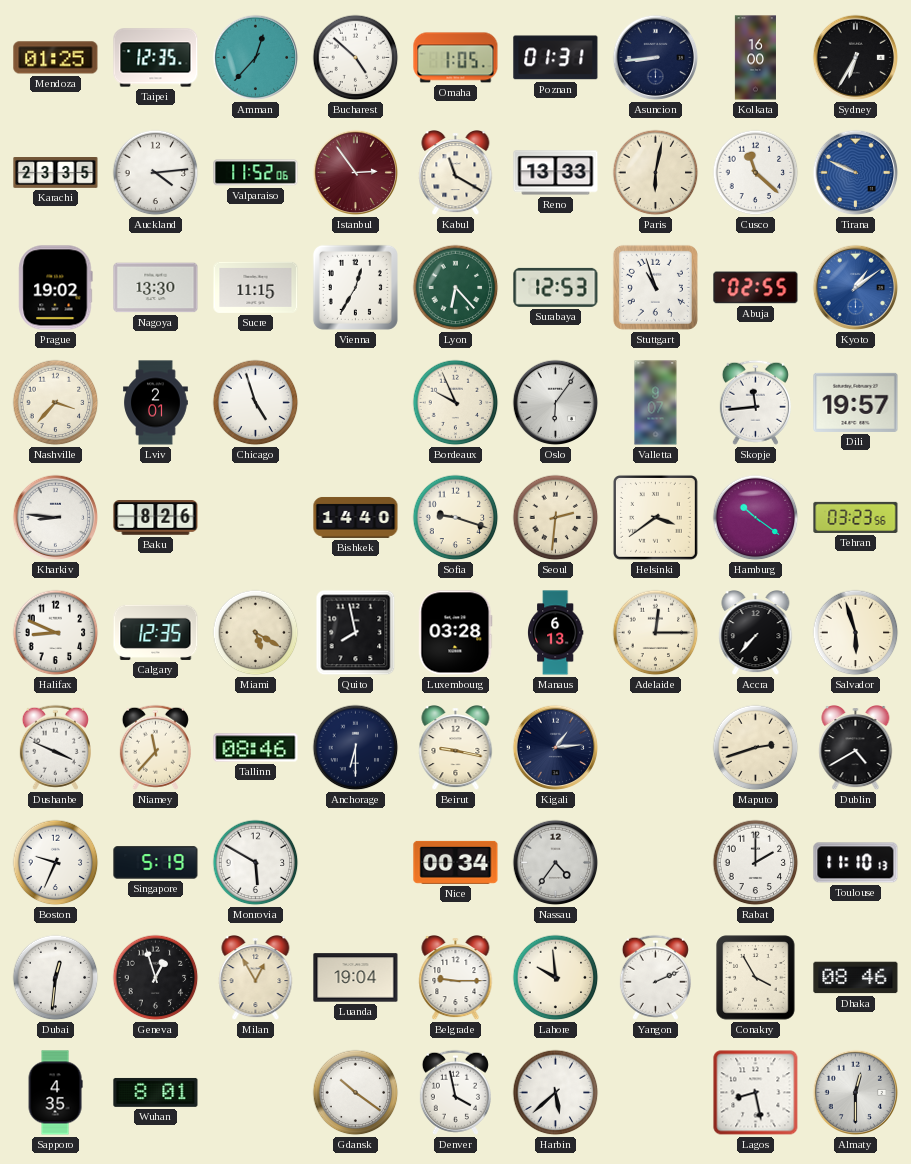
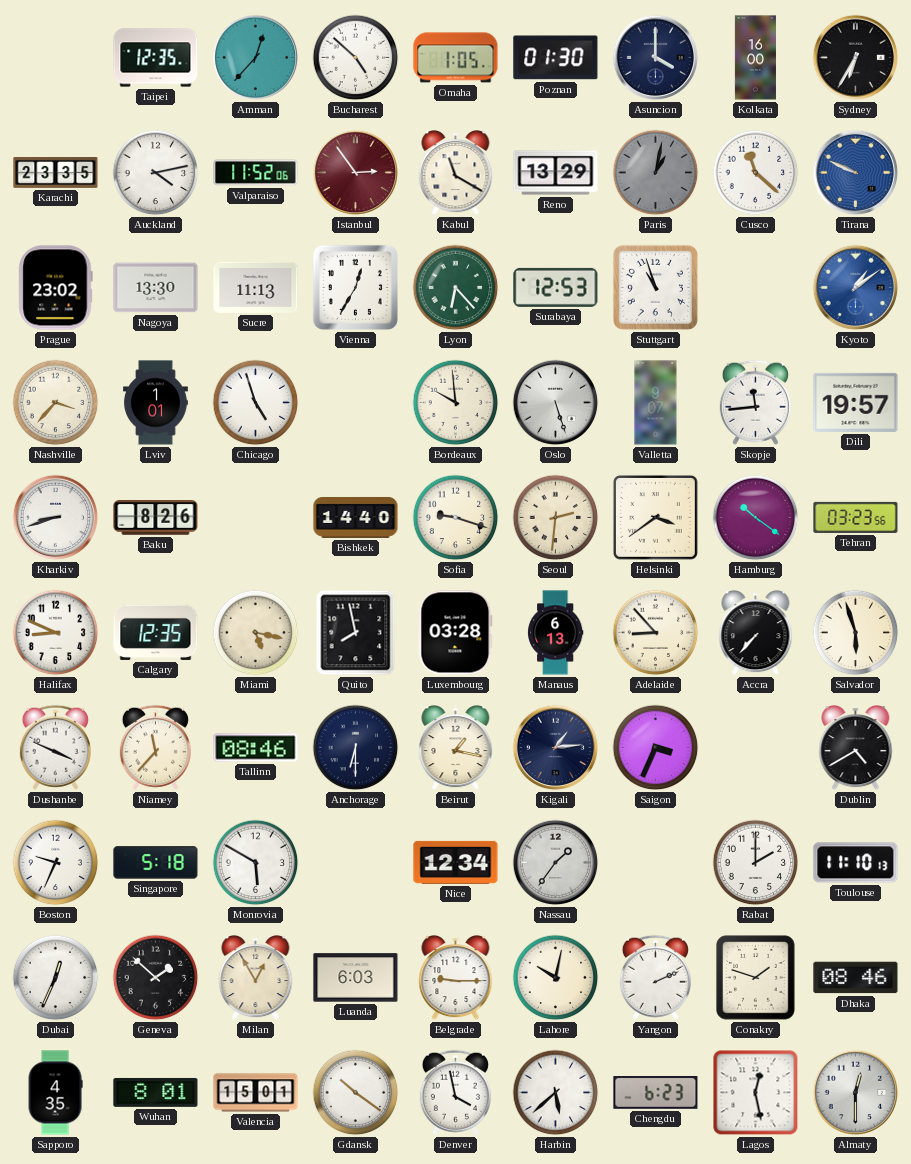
Mendoza: 01:25 -> none (56, 58)
Poznan: 01:31 -> 01:30 (556, 58)
Asuncion: 8:44 -> 4:00 (656, 58)
Auckland: 4:14 -> 4:13 (156, 173)
Reno: 13:33 -> 13:29 (556, 173)
Paris: 6:02 -> 1:02 (656, 173)
Paris dial: cream -> grey (656, 173)
Prague: 19:02 -> 23:02 (56, 288)
Sucre: 11:15 -> 11:13 (256, 287)
Abuja: 02:55 -> none (756, 288)
Lviv: 2:01 -> 1:01 (156, 403)
Bordeaux: 9:56 -> 9:59 (456, 403)
Oslo: 6:06 -> 5:27 (556, 403)
Kharkiv: 8:46 -> 8:42 (56, 518)
Miami: 5:20 -> 5:17 (256, 633)
Adelaide: 12:15 -> 8:53 (656, 633)
Beirut: 9:17 -> 1:17 (456, 749)
Saigon: none -> 3:34 (656, 748)
Maputo: 2:42 -> none (756, 748)
Singapore: 5:19 -> 5:18 (156, 863)
Nice: 00:34 -> 12:34 (456, 862)
Nassau: 4:36 -> 1:36 (556, 863)
Dubai: 12:31 -> 12:34 (56, 978)
Geneva: 12:57 -> 1:52 (156, 978)
Luanda: 19:04 -> 6:03 (356, 978)
Lahore: 9:59 -> 10:02 (556, 978)
Conakry: 3:55 -> 1:48 (756, 978)
Valencia: none -> 15:01 (256, 1093)
Chengdu: none -> 6:23 (656, 1093)
Lagos: 8:28 -> 12:28 (756, 1093)
